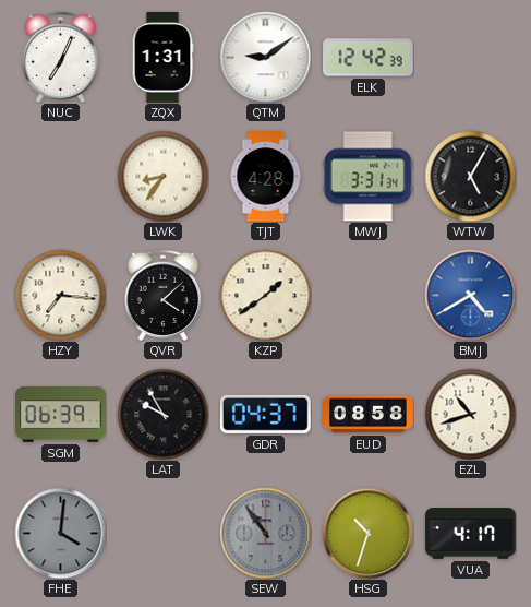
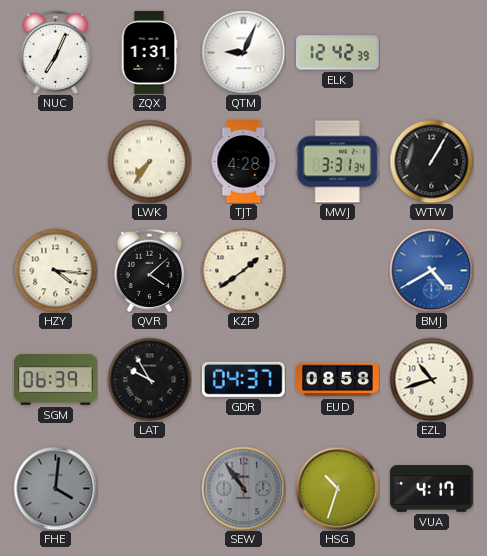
QTM: 9:09 -> 9:04 (243, 52)
LWK: 8:36 -> 7:36 (149, 161)
WTW: 5:05 -> 1:05 (431, 161)
HZY: 7:16 -> 4:16 (55, 270)
